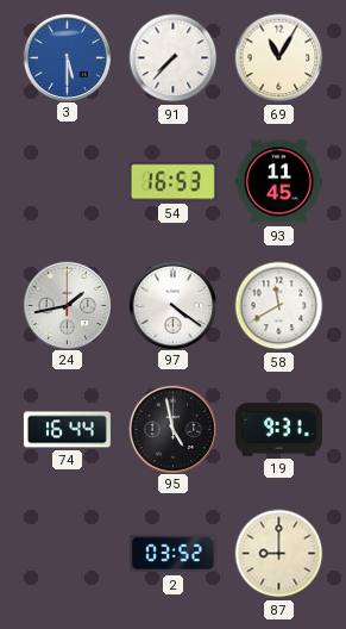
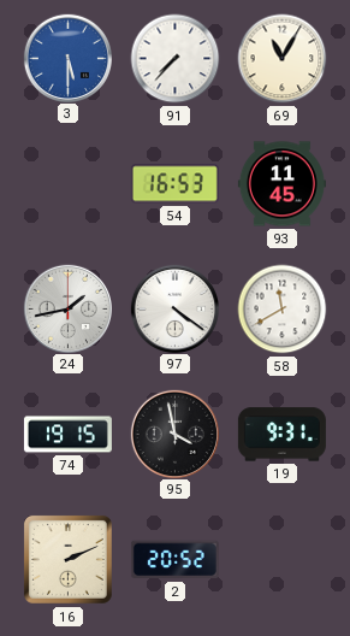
74: 16:44 -> 19:15 (67, 435)
95: 4:58 -> 3:58 (174, 434)
16: none -> 2:11 (67, 559)
2: 03:52 -> 20:52 (174, 560)
87: 9:00 -> none (279, 554)
